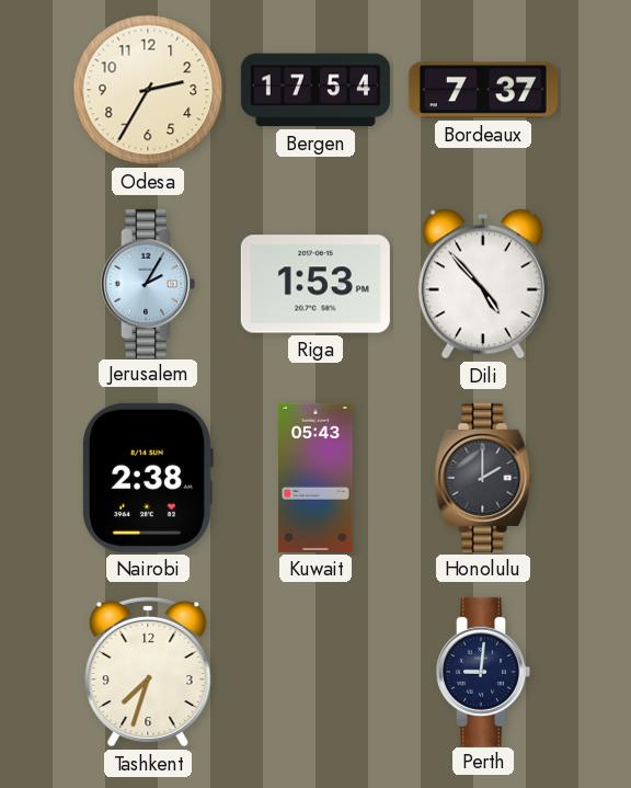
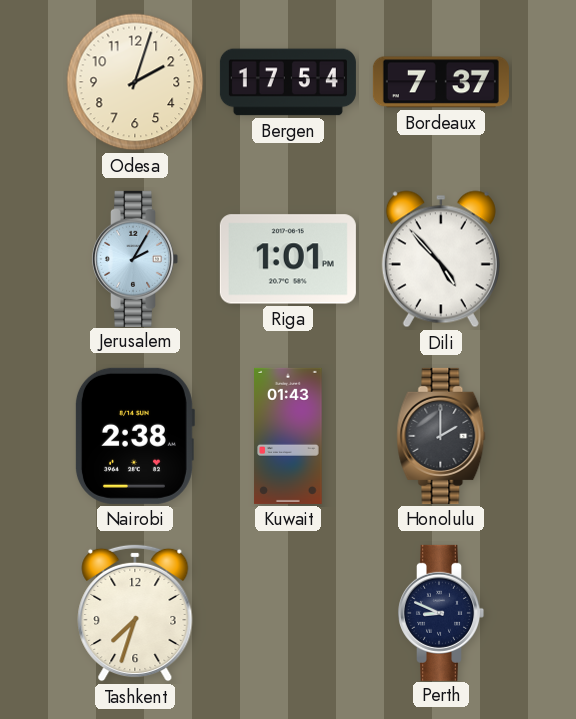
Odesa: 2:35 -> 2:03 (135, 82)
Riga: 1:53 -> 1:01 (288, 259)
Kuwait: 05:43 -> 01:43 (288, 436)
Perth: 9:01 -> 8:49 (442, 613)
